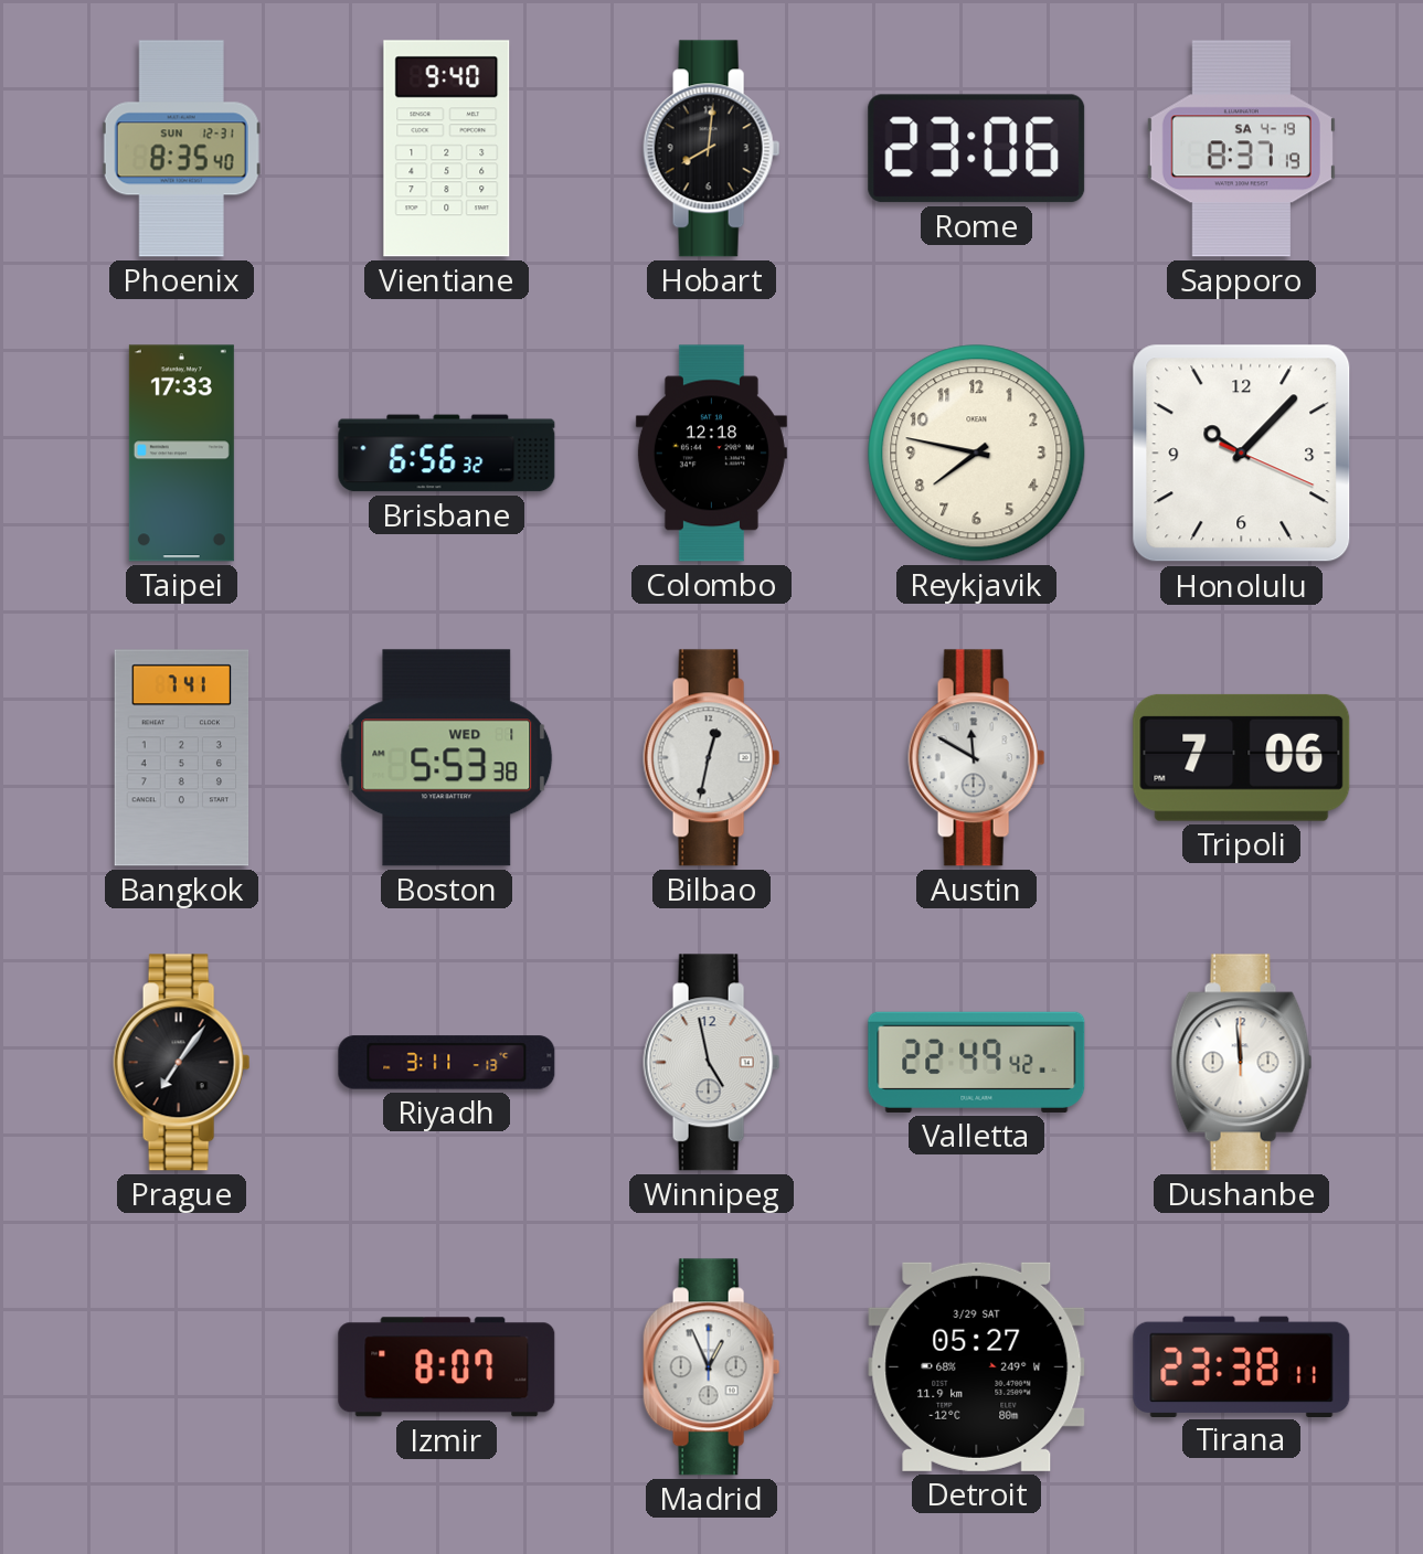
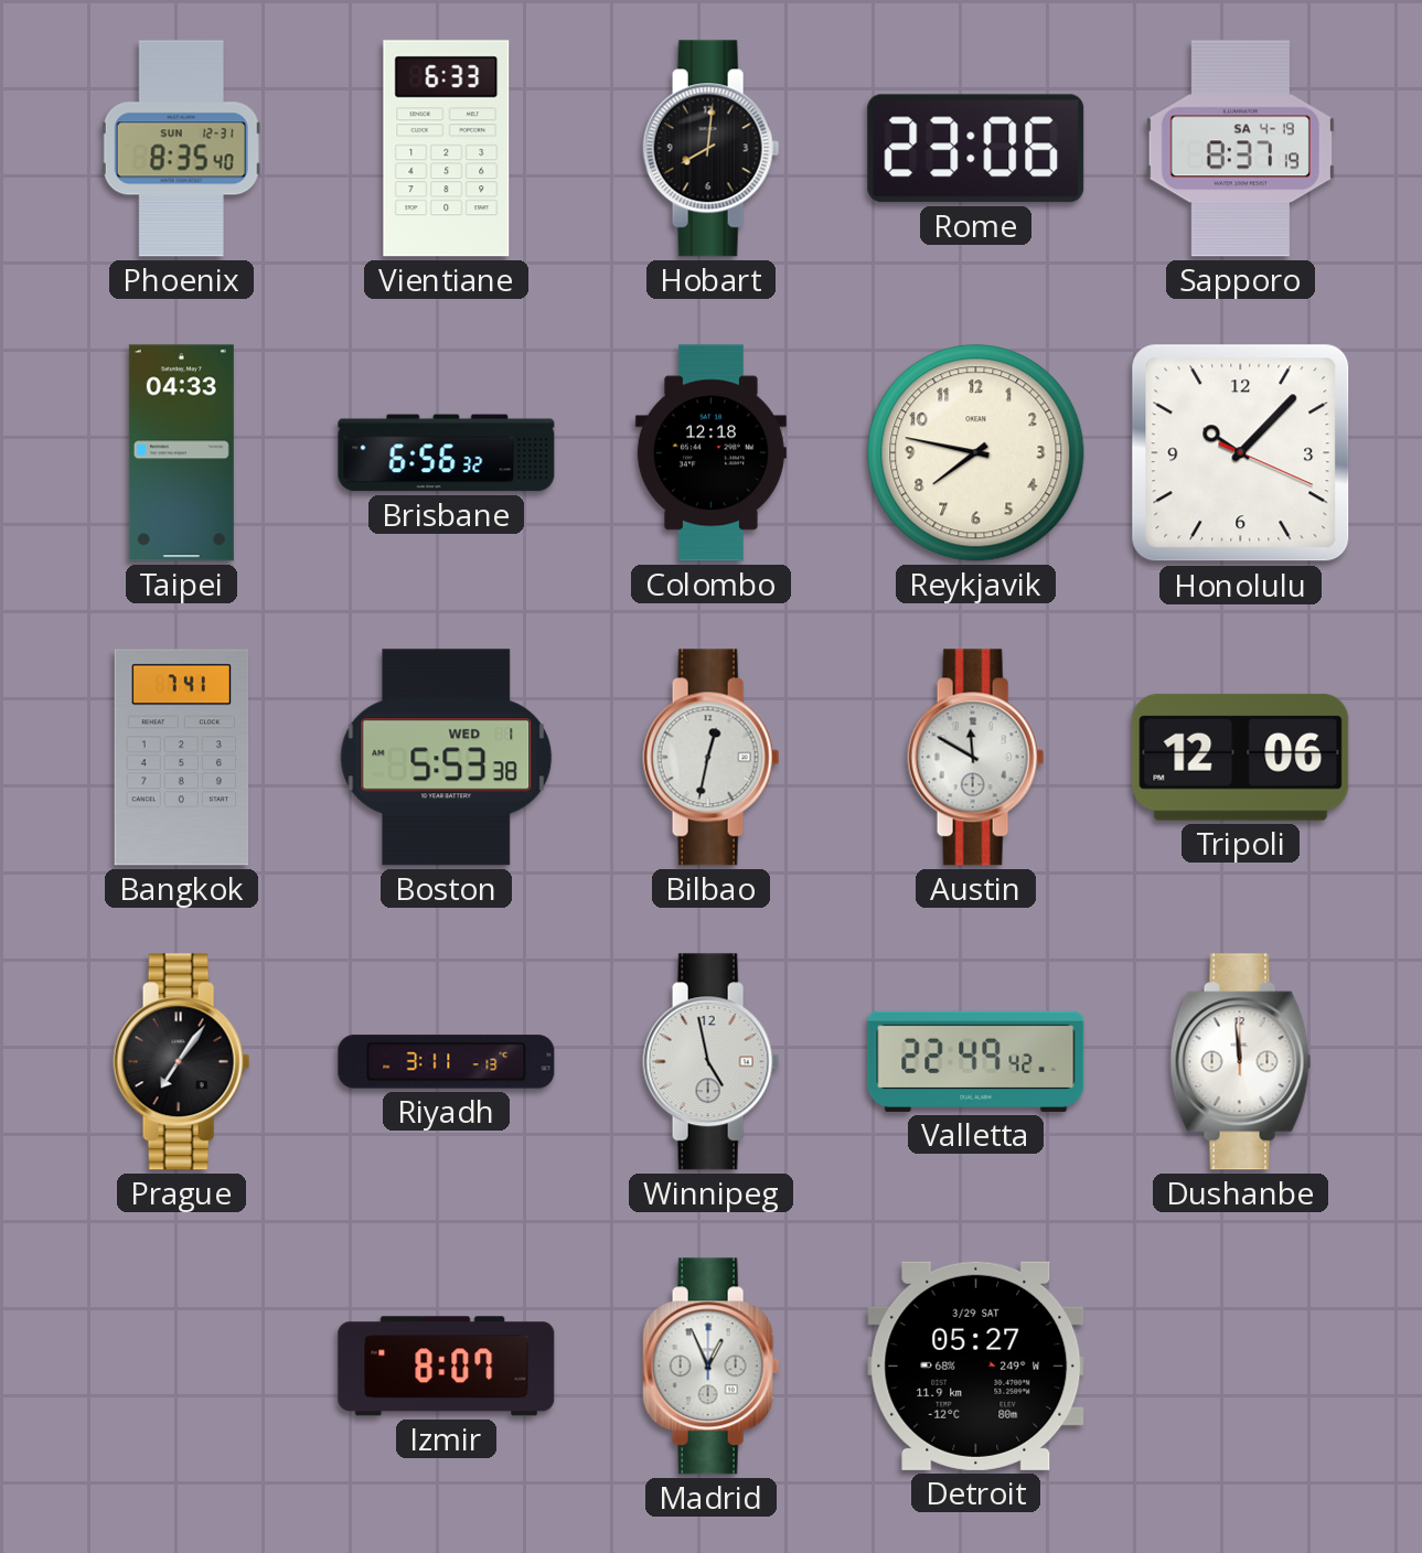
Vientiane: 9:40 -> 6:33 (447, 149)
Taipei: 17:33 -> 04:33 (181, 453)
Tripoli: 7:06 -> 12:06 (1241, 757)
Tirana: 23:38 -> none (1242, 1366)
